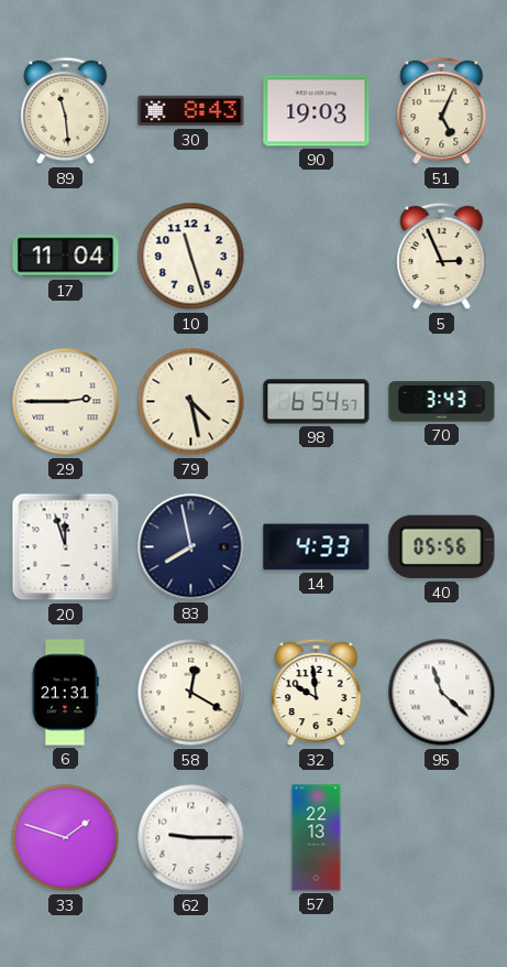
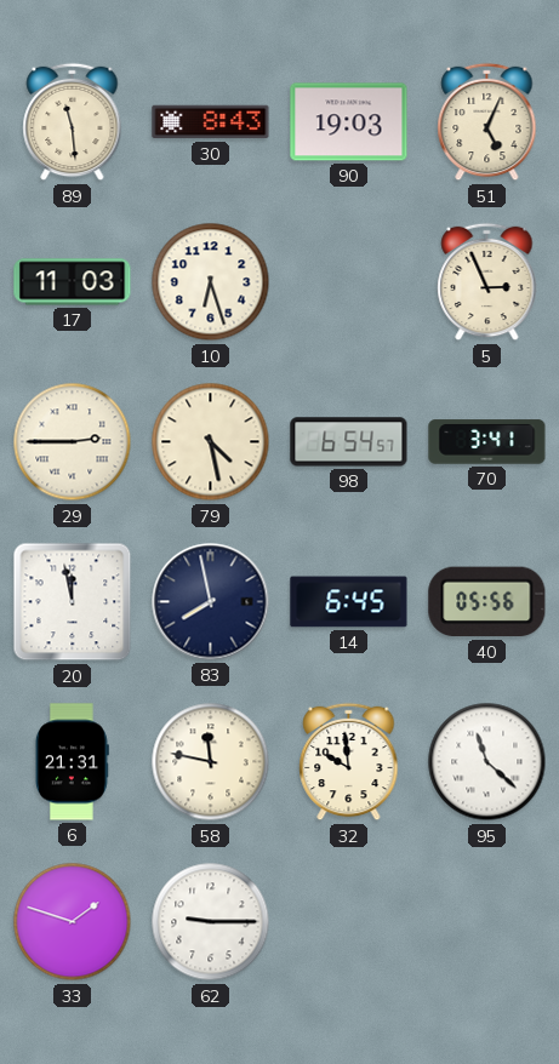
17: 11:04 -> 11:03 (73, 282)
10: 11:27 -> 6:27 (211, 282)
70: 3:43 -> 3:41 (487, 442)
20: 11:57 -> 11:58 (73, 602)
14: 4:33 -> 6:45 (349, 602)
58: 12:20 -> 11:47 (211, 762)
57: 22:13 -> none (317, 838)
